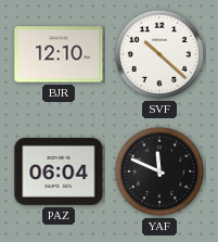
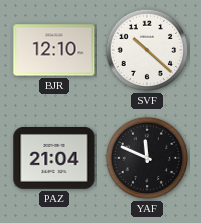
PAZ: 06:04 -> 21:04 (54, 159)
